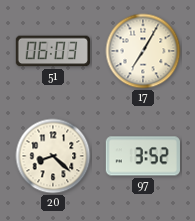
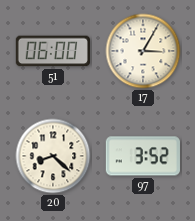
51: 06:03 -> 06:00 (53, 51)
17: 7:05 -> 3:05 (143, 51)
